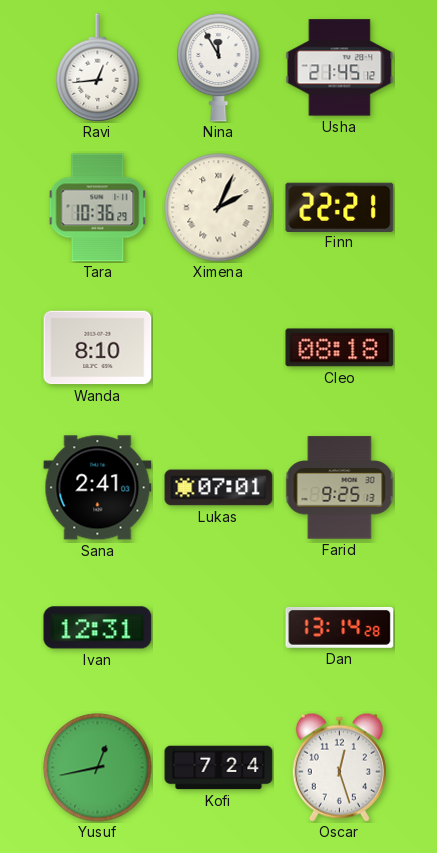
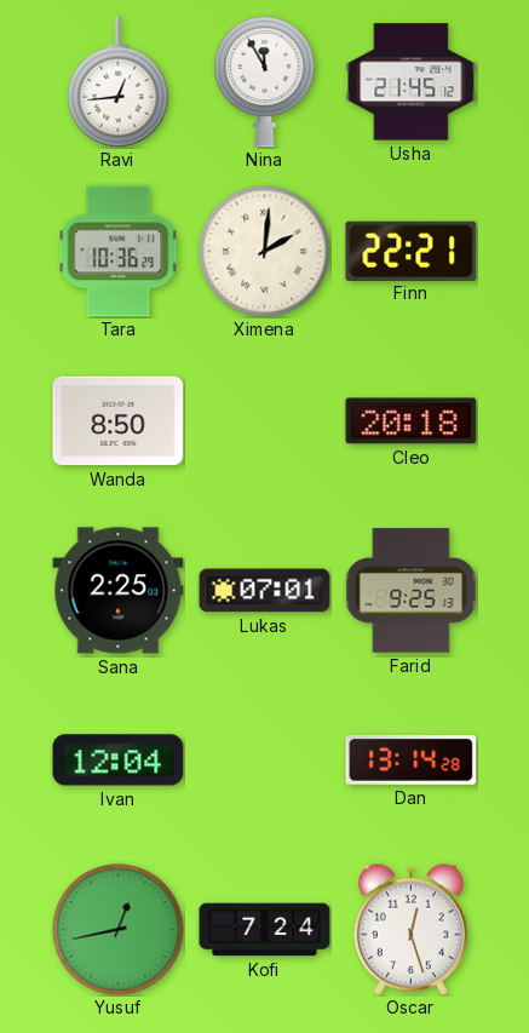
Ximena: 2:04 -> 2:01 (265, 252)
Wanda: 8:10 -> 8:50 (119, 421)
Cleo: 08:18 -> 20:18 (412, 421)
Sana: 2:41 -> 2:25 (119, 591)
Ivan: 12:31 -> 12:04 (119, 761)
